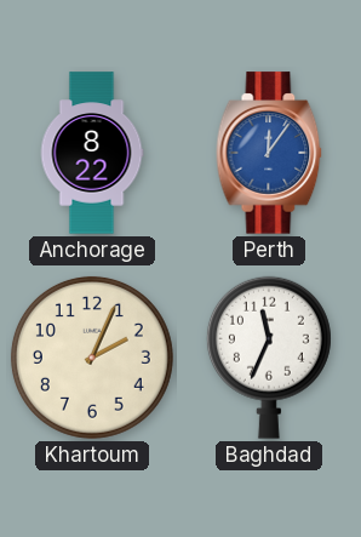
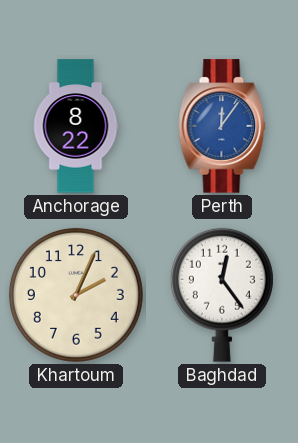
Baghdad: 11:34 -> 12:24 (222, 295)
